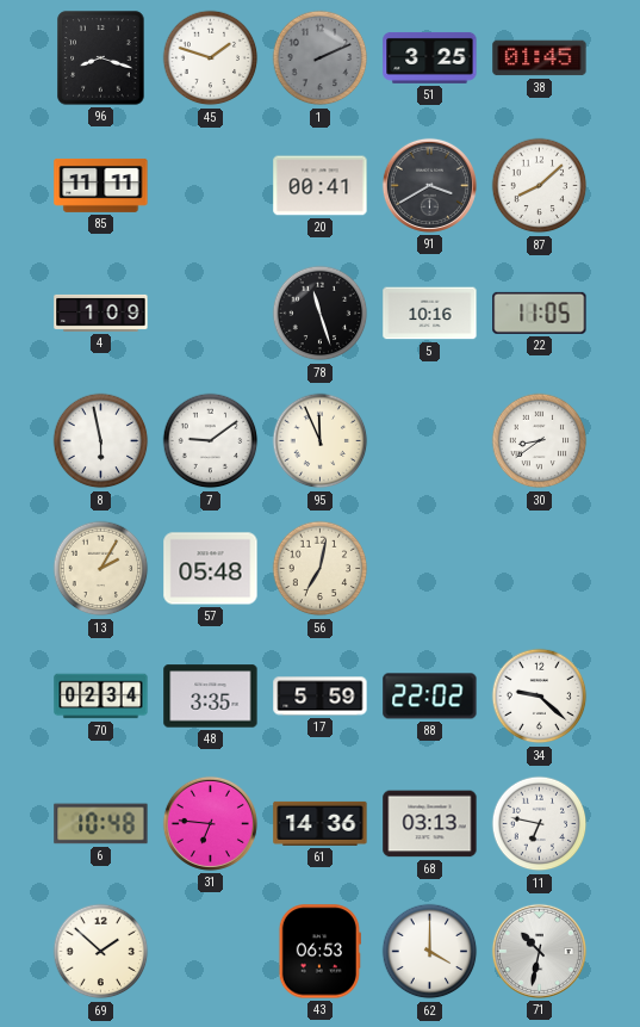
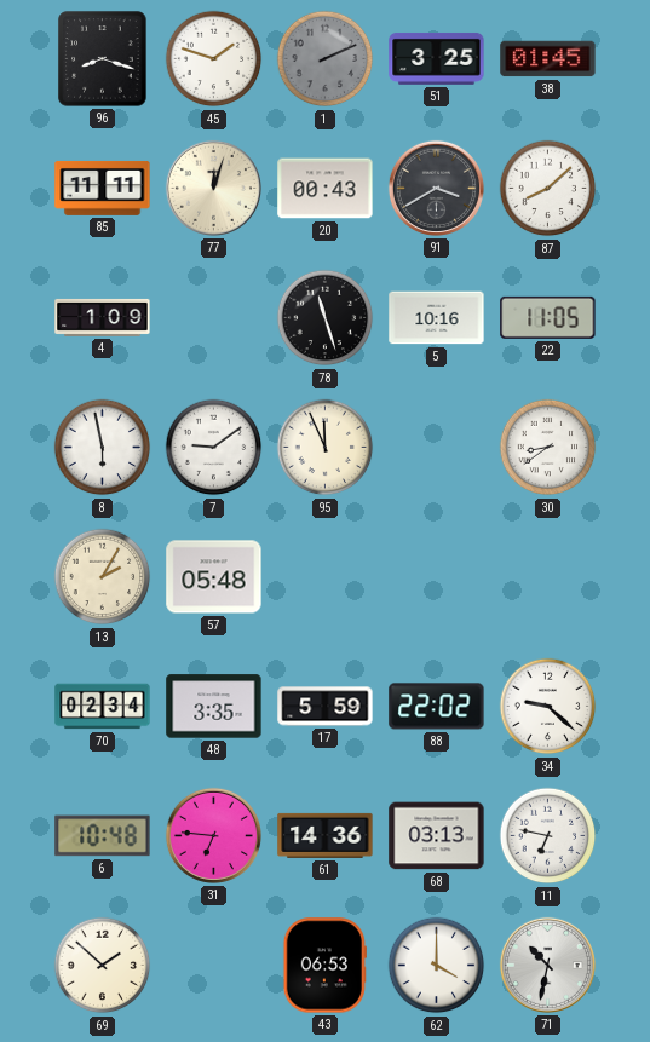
77: none -> 12:03 (213, 188)
20: 00:41 -> 00:43 (326, 189)
56: 7:02 -> none (321, 569)
